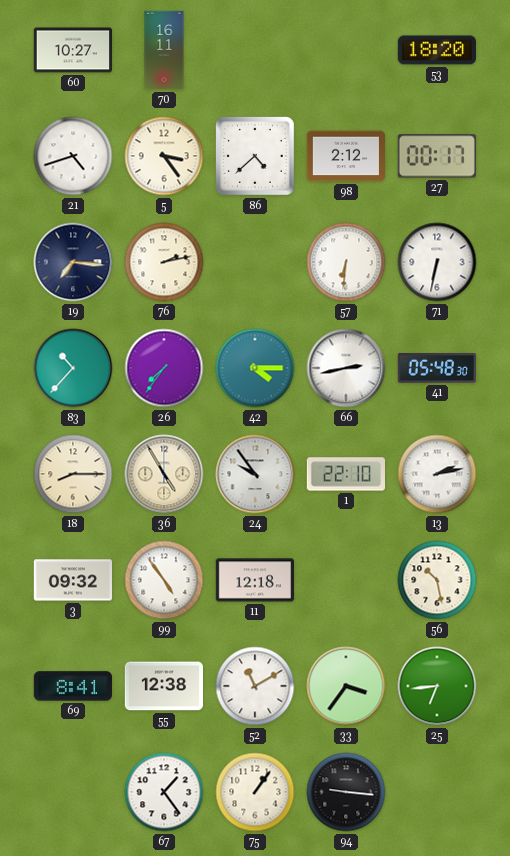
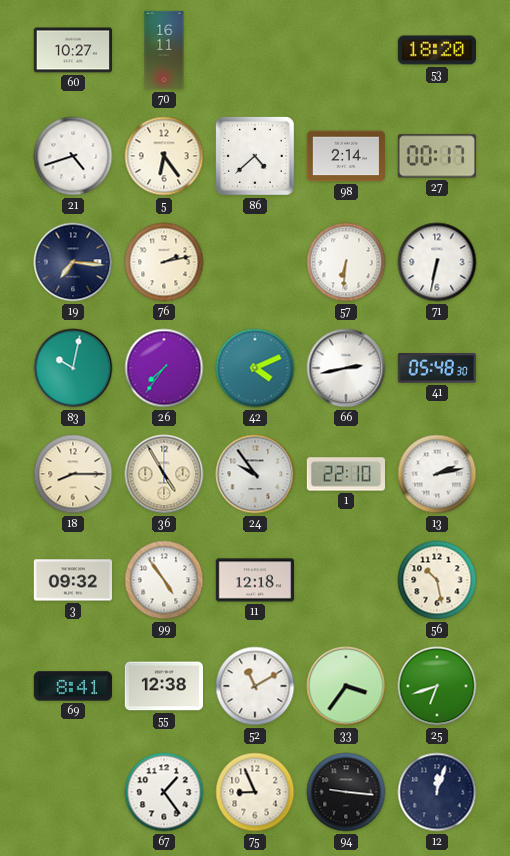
5: 3:24 -> 6:24 (164, 156)
98: 2:12 -> 2:14 (345, 156)
83: 10:37 -> 10:02 (73, 368)
42: 4:15 -> 4:11 (255, 368)
25: 6:44 -> 6:42 (437, 686)
75: 1:06 -> 8:56 (255, 792)
12: none -> 12:03 (437, 792)
